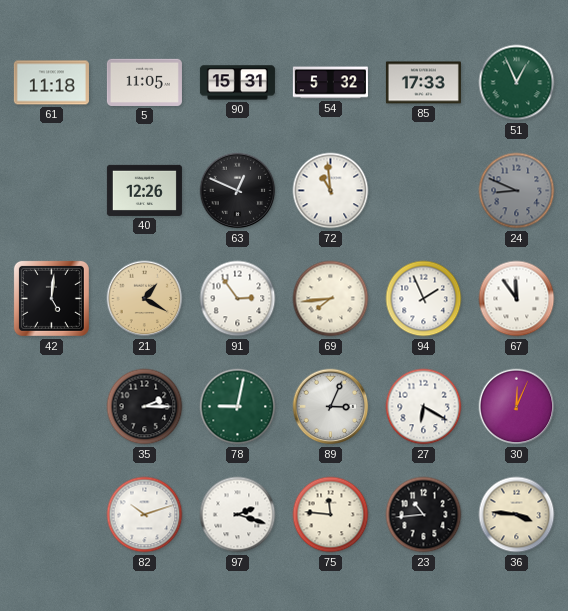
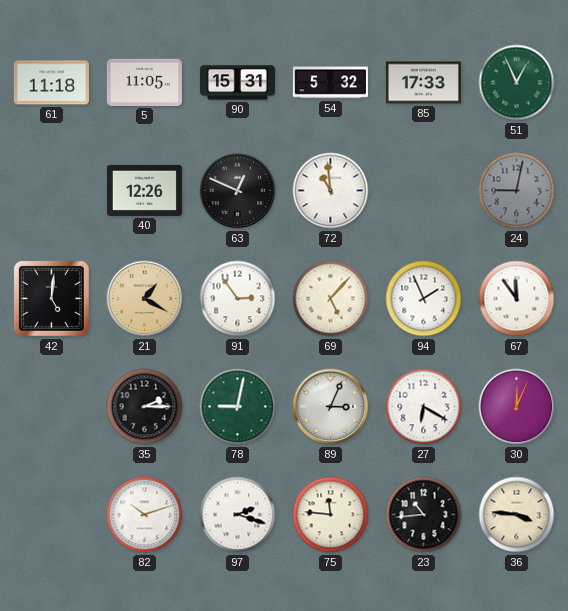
24: 8:49 -> 9:02 (517, 191)
69: 7:44 -> 5:07 (331, 299)
